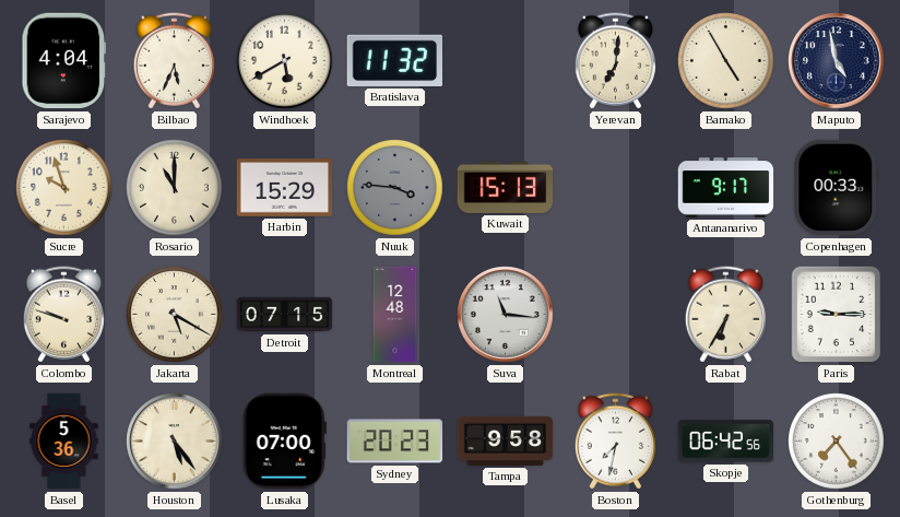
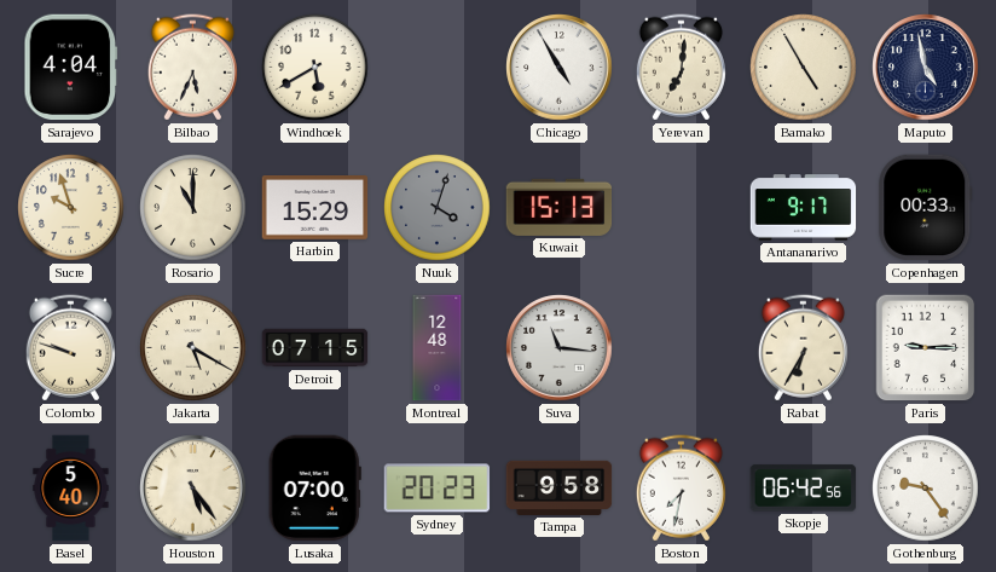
Bratislava: 11:32 -> none (394, 60)
Chicago: none -> 4:55 (560, 68)
Nuuk: 3:46 -> 4:03 (438, 208)
Basel: 5:36 -> 5:40 (71, 489)
Gothenburg: 7:24 -> 9:24 (926, 489)
